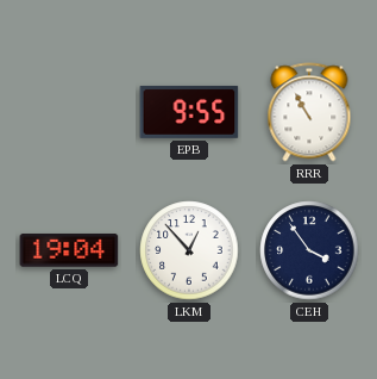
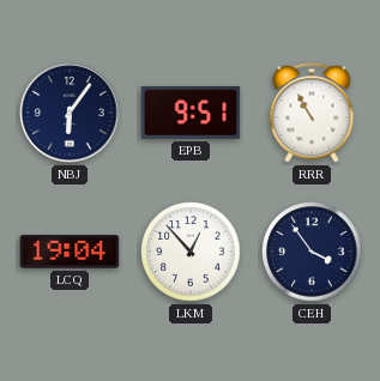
NBJ: none -> 6:06 (70, 113)
EPB: 9:55 -> 9:51 (191, 113)
